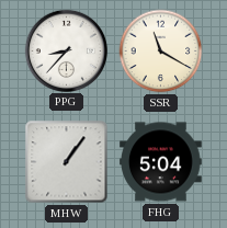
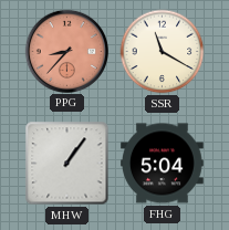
PPG dial: white -> salmon (66, 51)
